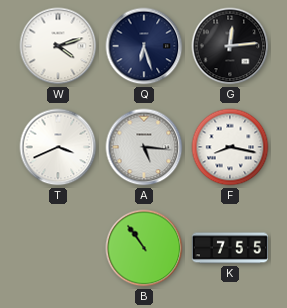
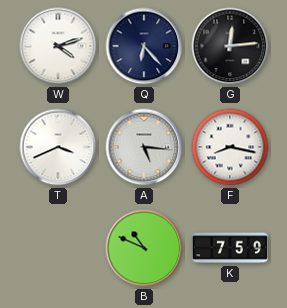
Q: 6:27 -> 6:23 (144, 46)
B: 10:54 -> 10:49 (144, 248)
K: 7:55 -> 7:59 (230, 248)
